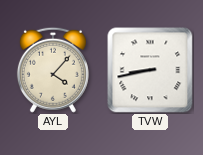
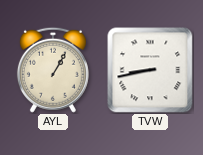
AYL: 4:07 -> 1:05 (53, 70)
